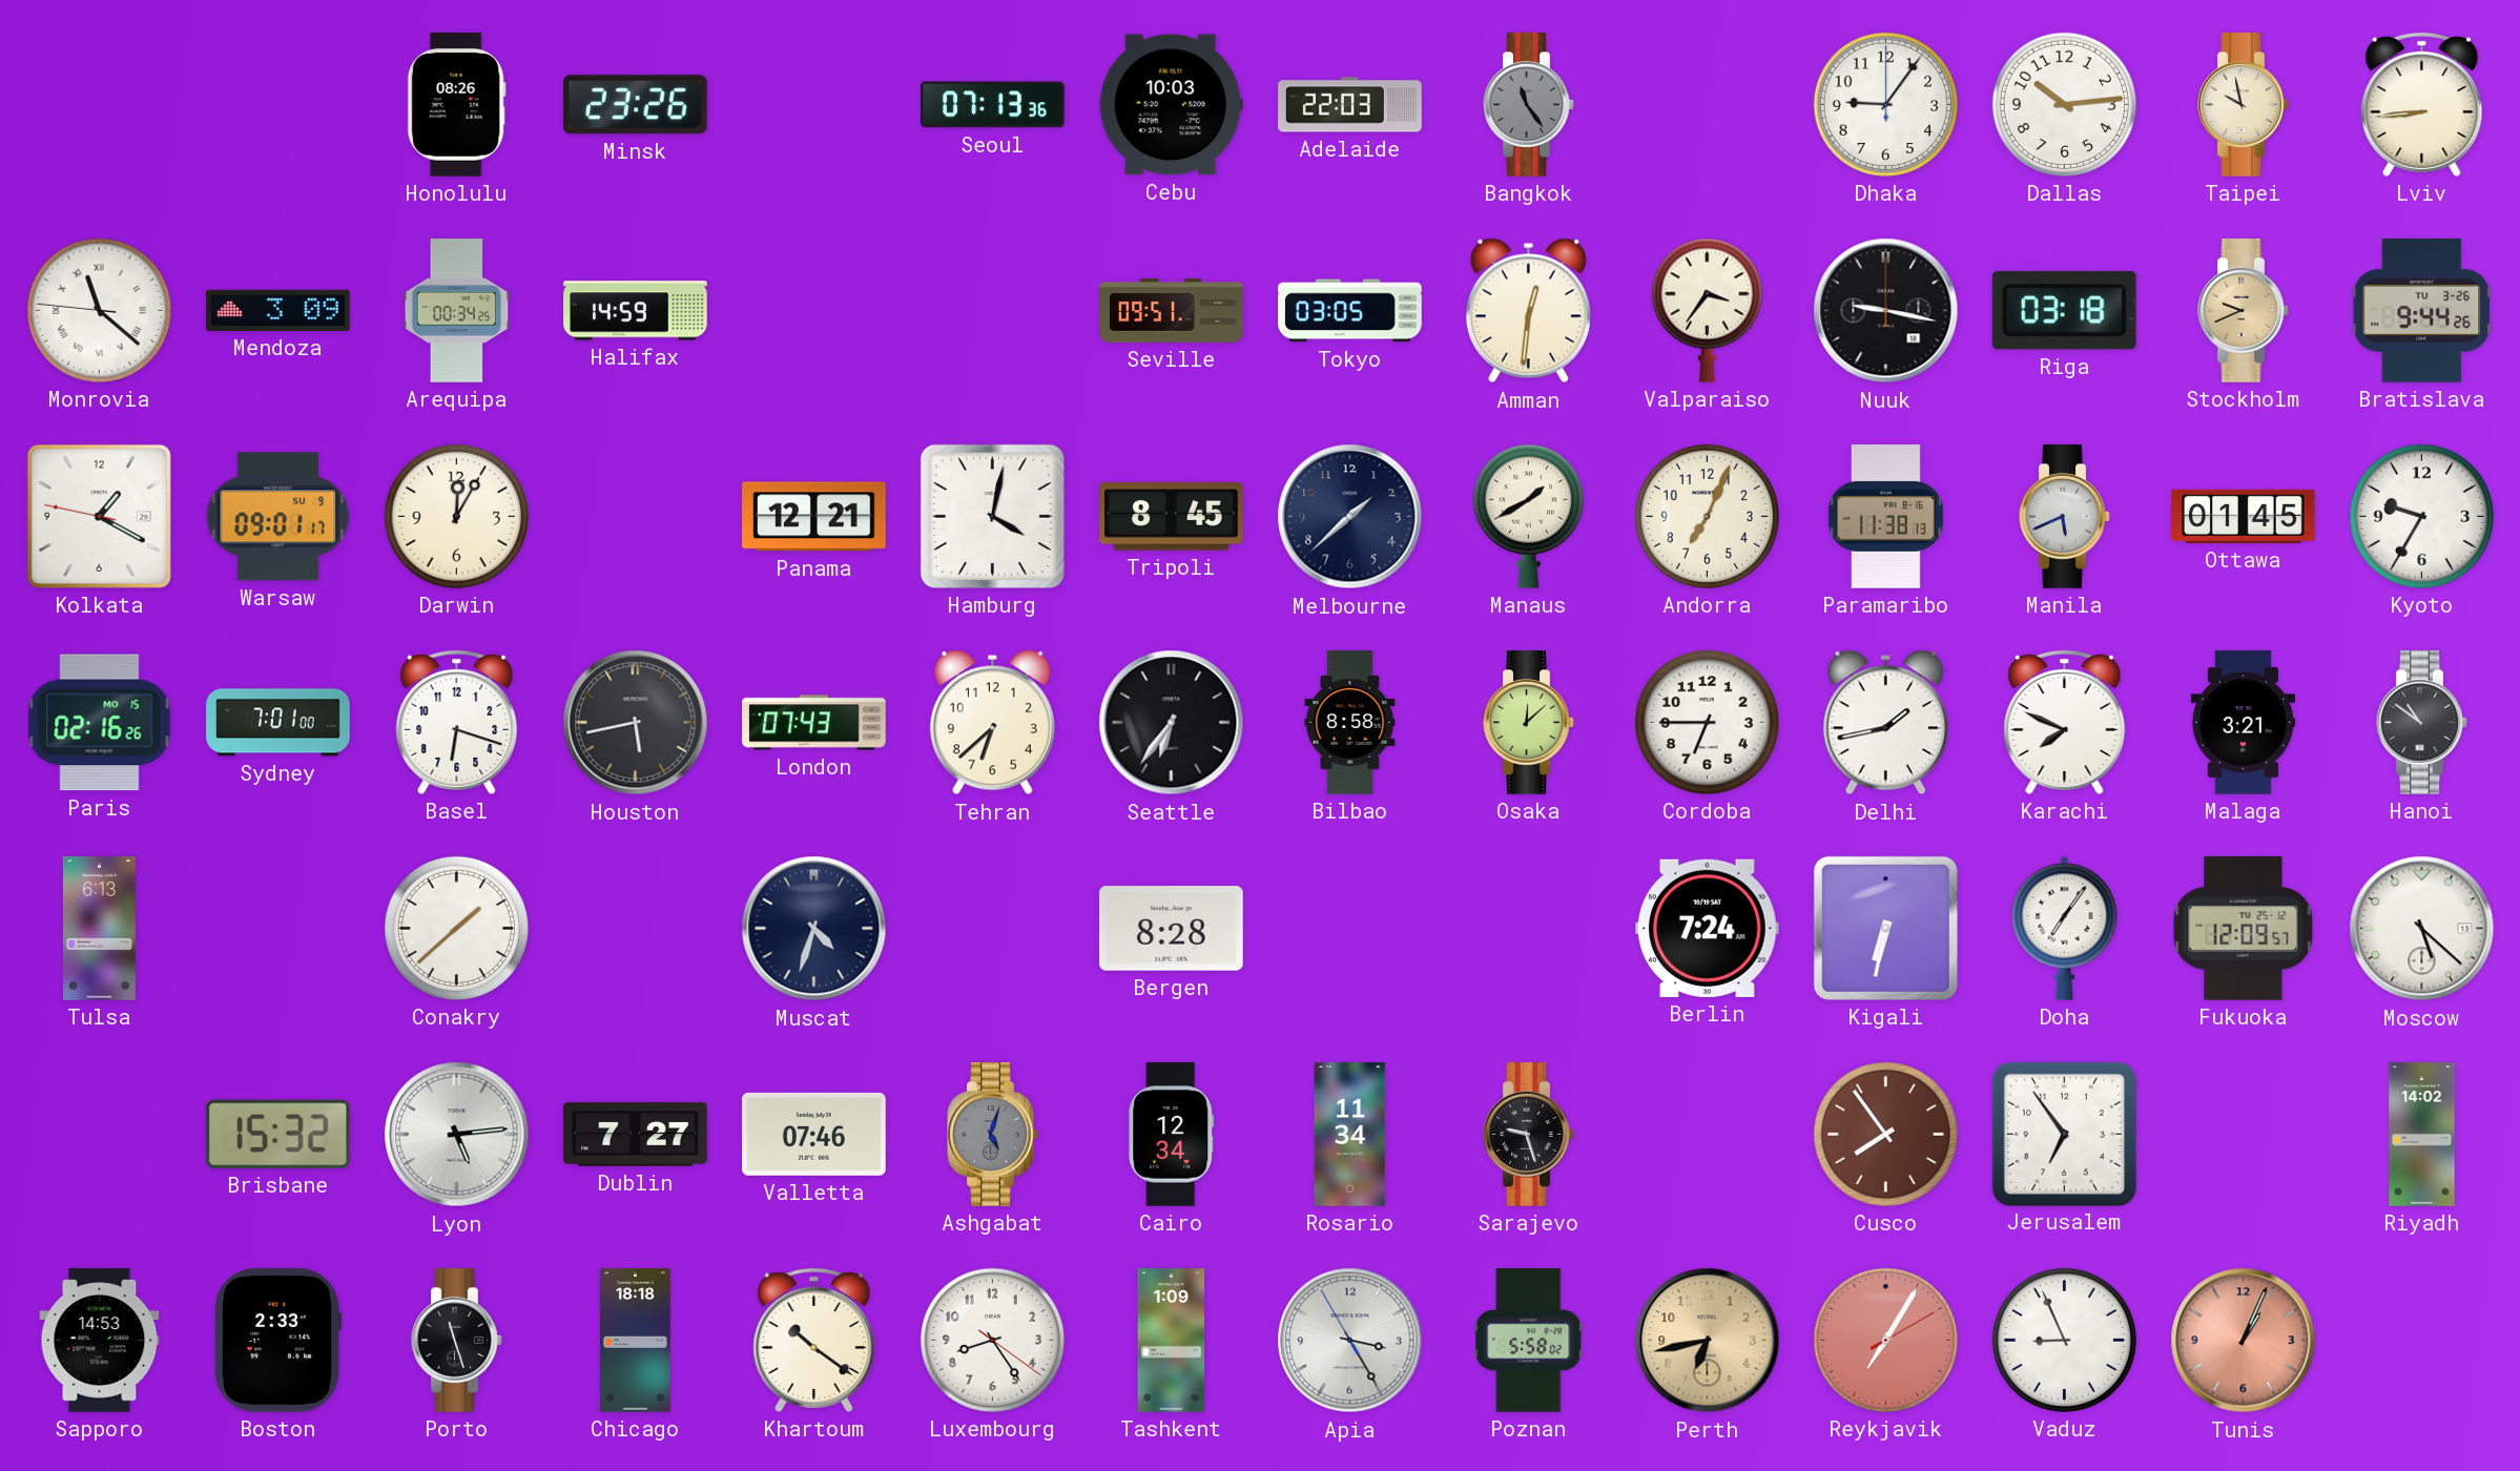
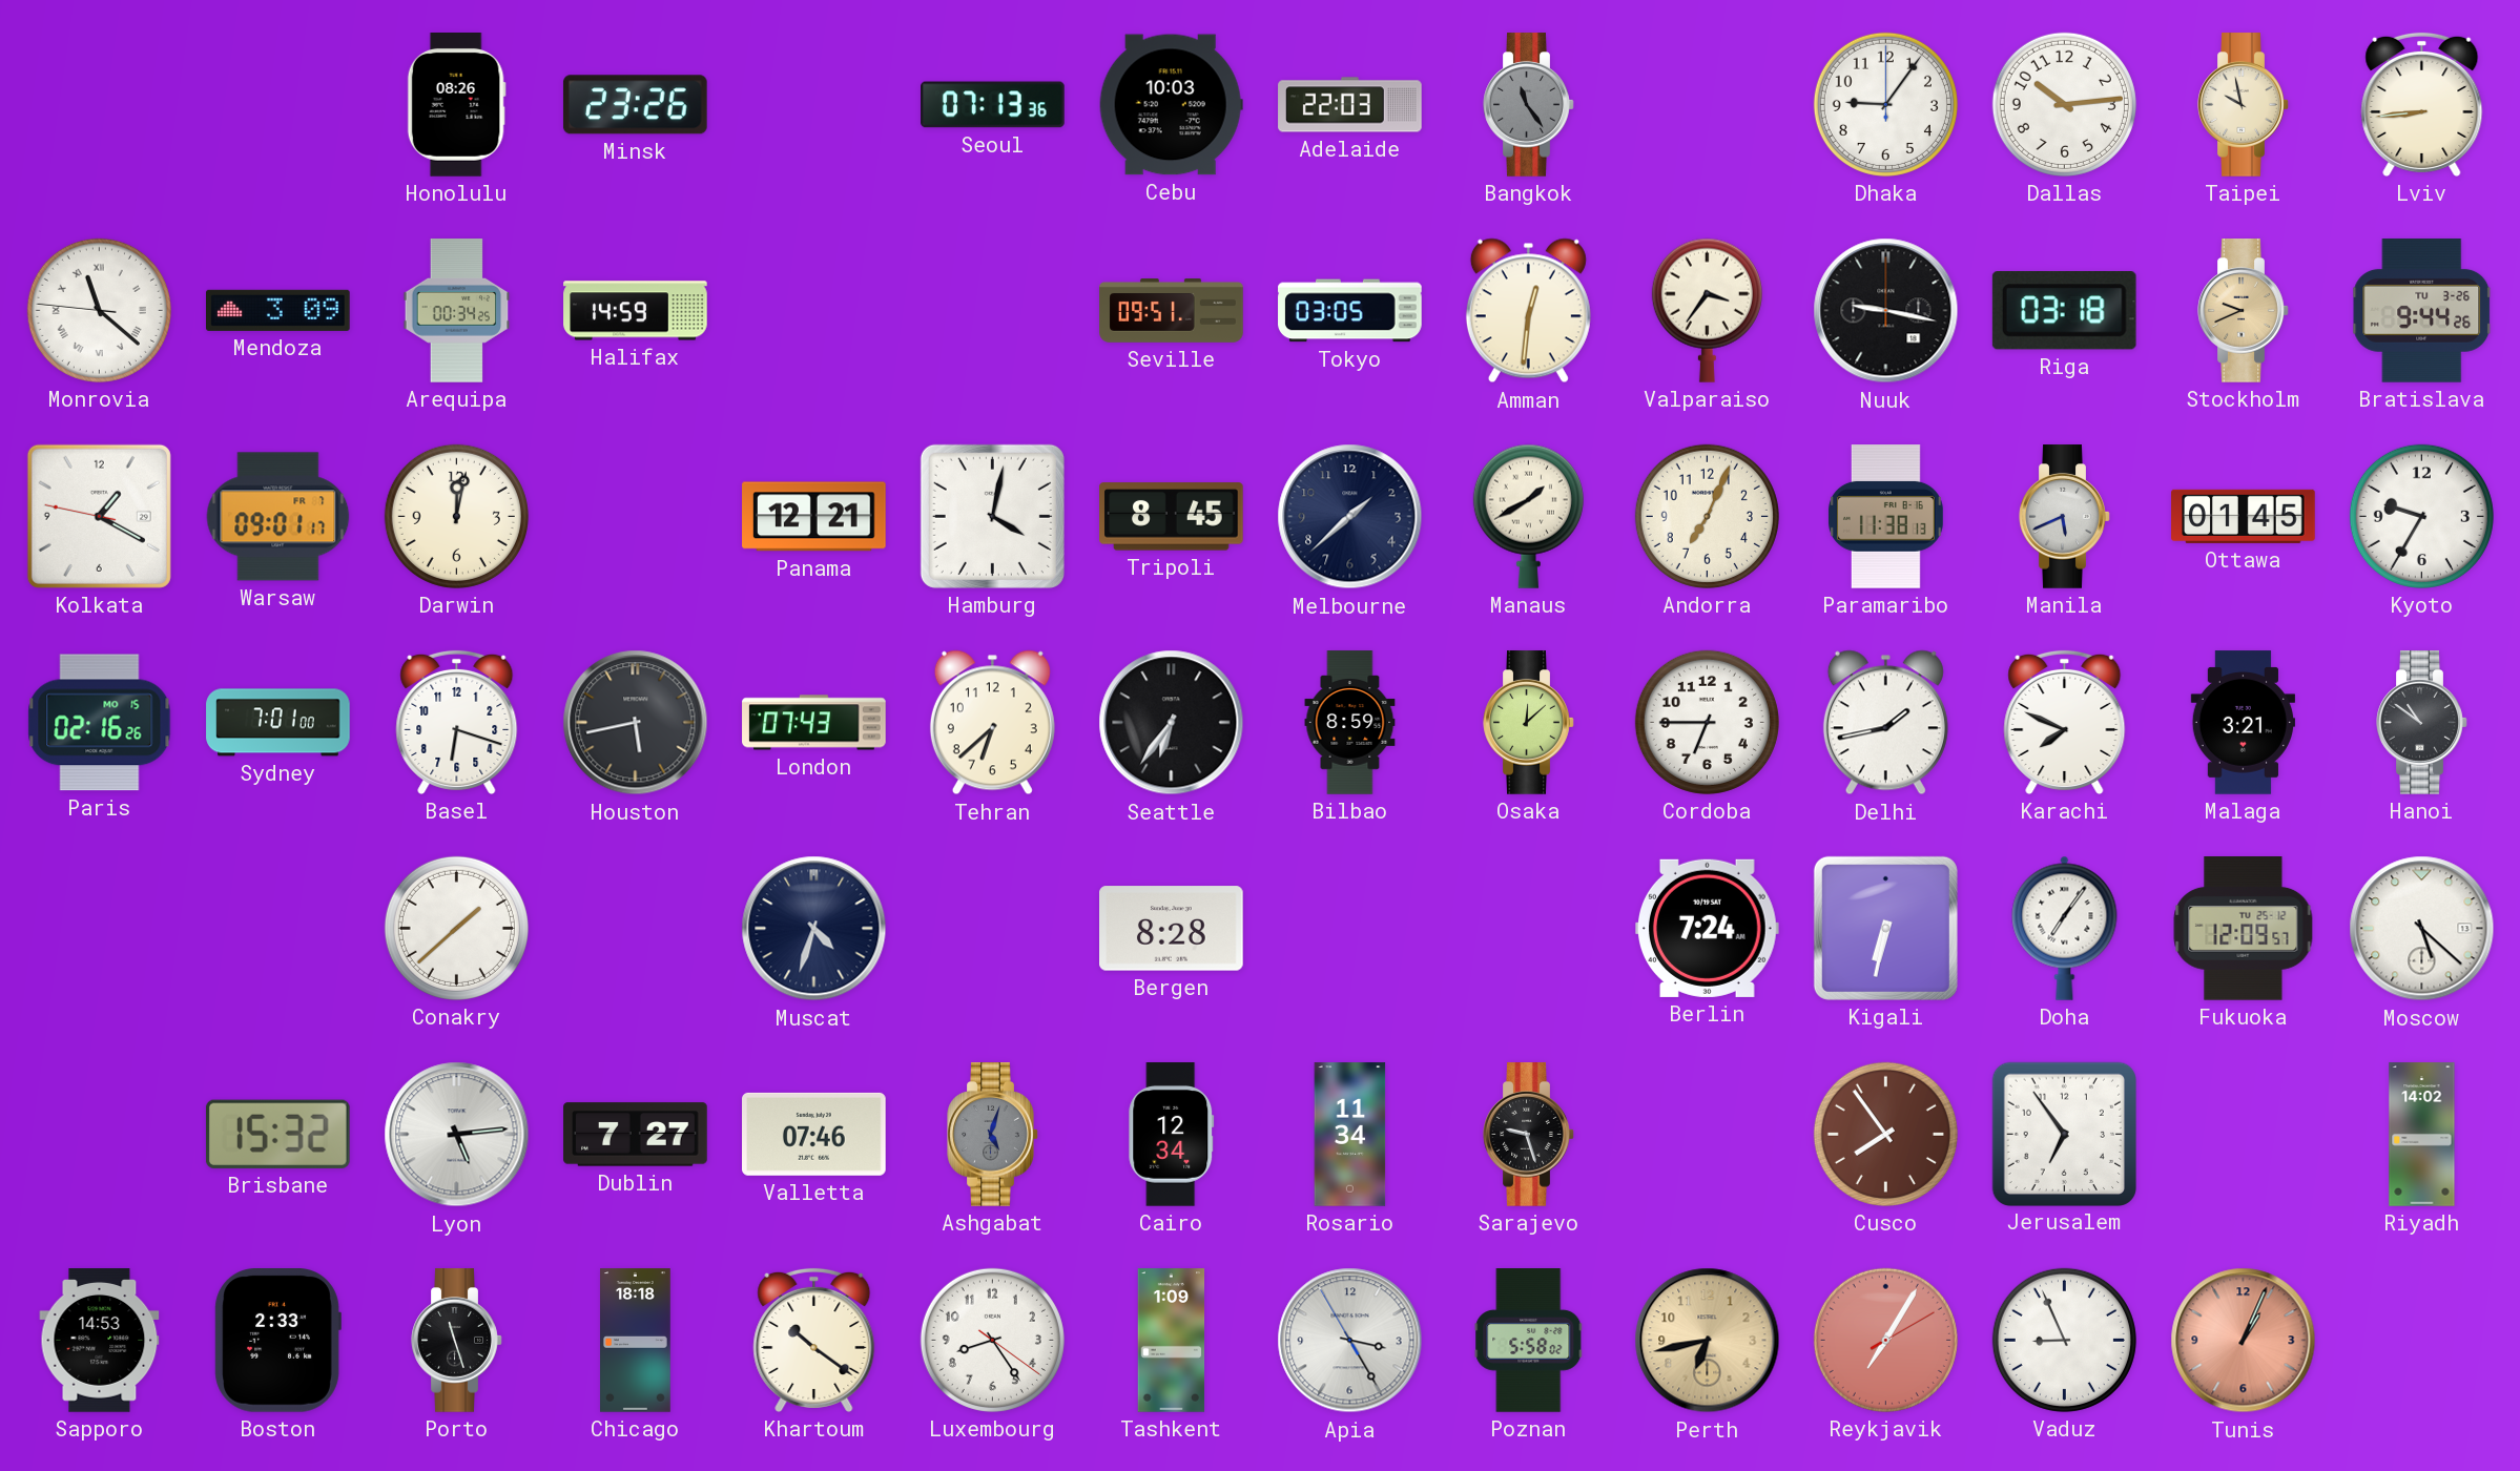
Warsaw date: SU 9 -> FR 7 (278, 517)
Darwin: 12:05 -> 12:02 (456, 516)
Bilbao: 8:58 -> 8:59 (1350, 723)
Tulsa: 6:13 -> none (99, 929)
